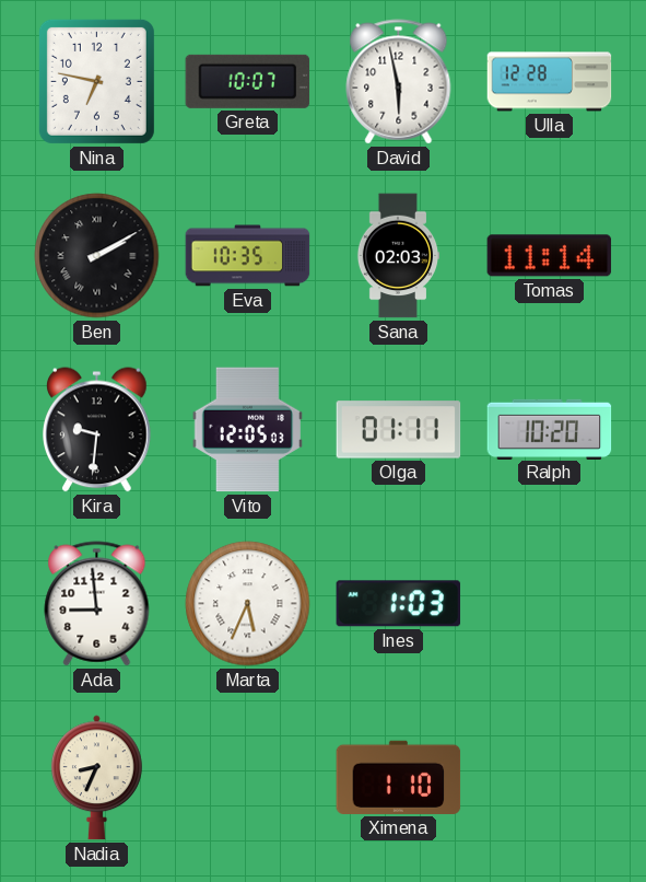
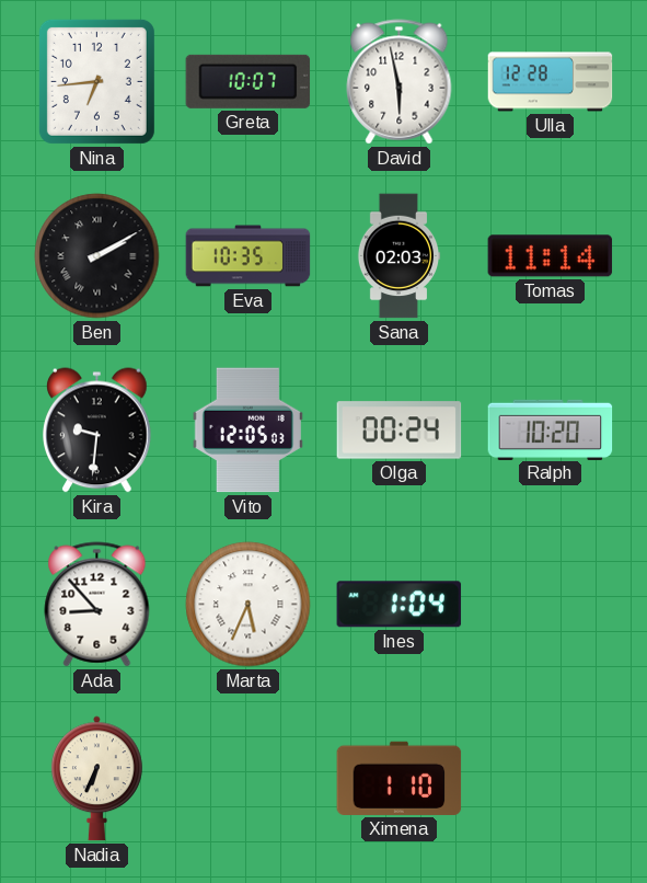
Nina: 6:47 -> 6:44 (96, 81)
Olga: 01:11 -> 00:24 (400, 431)
Ada: 8:59 -> 8:53 (97, 605)
Ines: 1:03 -> 1:04 (400, 605)
Nadia: 8:34 -> 6:34 (96, 779)
